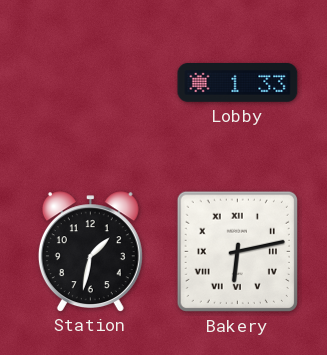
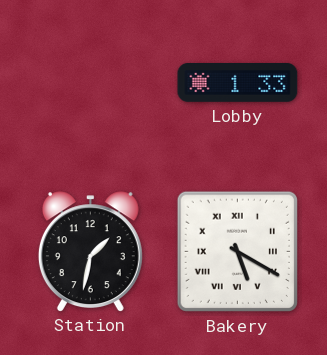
Bakery: 6:13 -> 5:20 (237, 251)
